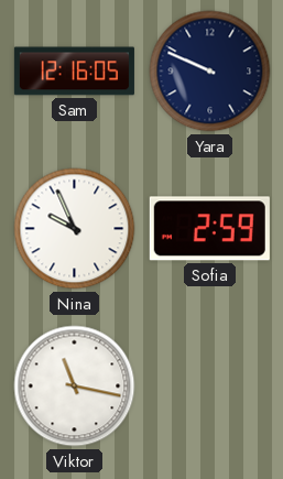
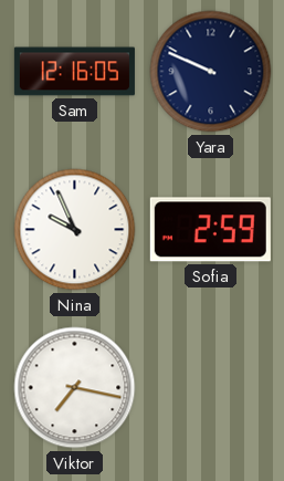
Viktor: 11:17 -> 7:17 (75, 388)
